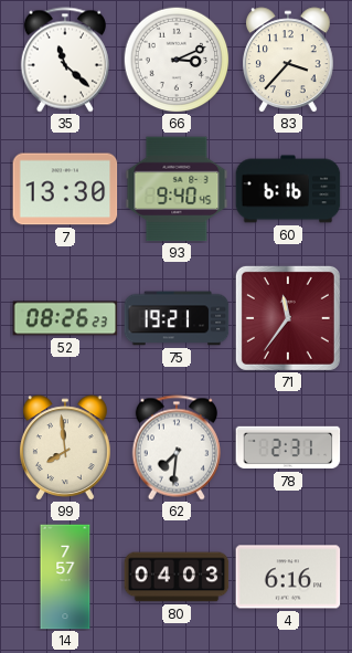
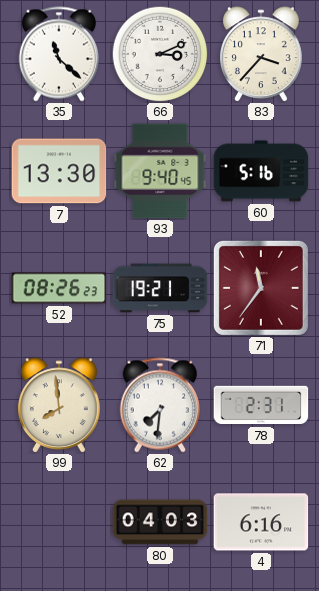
60: 6:16 -> 5:16 (261, 171)
14: 7:57 -> none (65, 577)
